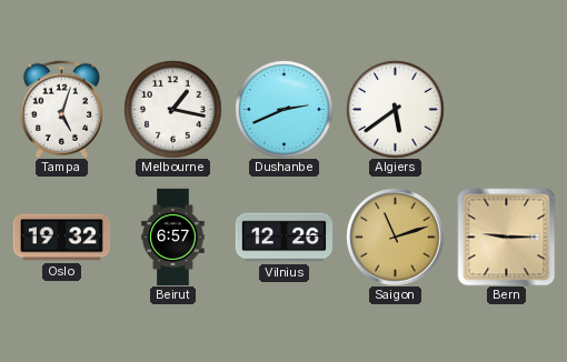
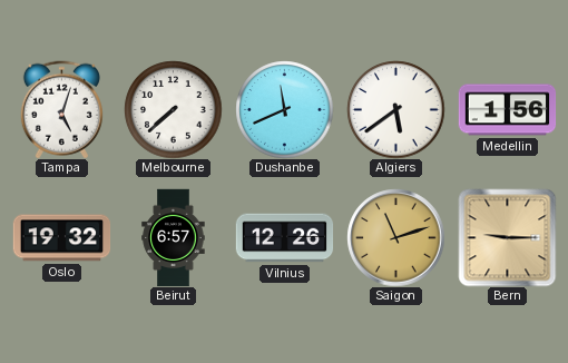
Melbourne: 1:17 -> 7:38 (173, 109)
Dushanbe: 2:41 -> 11:41 (284, 109)
Medellin: none -> 1:56 (507, 110)
